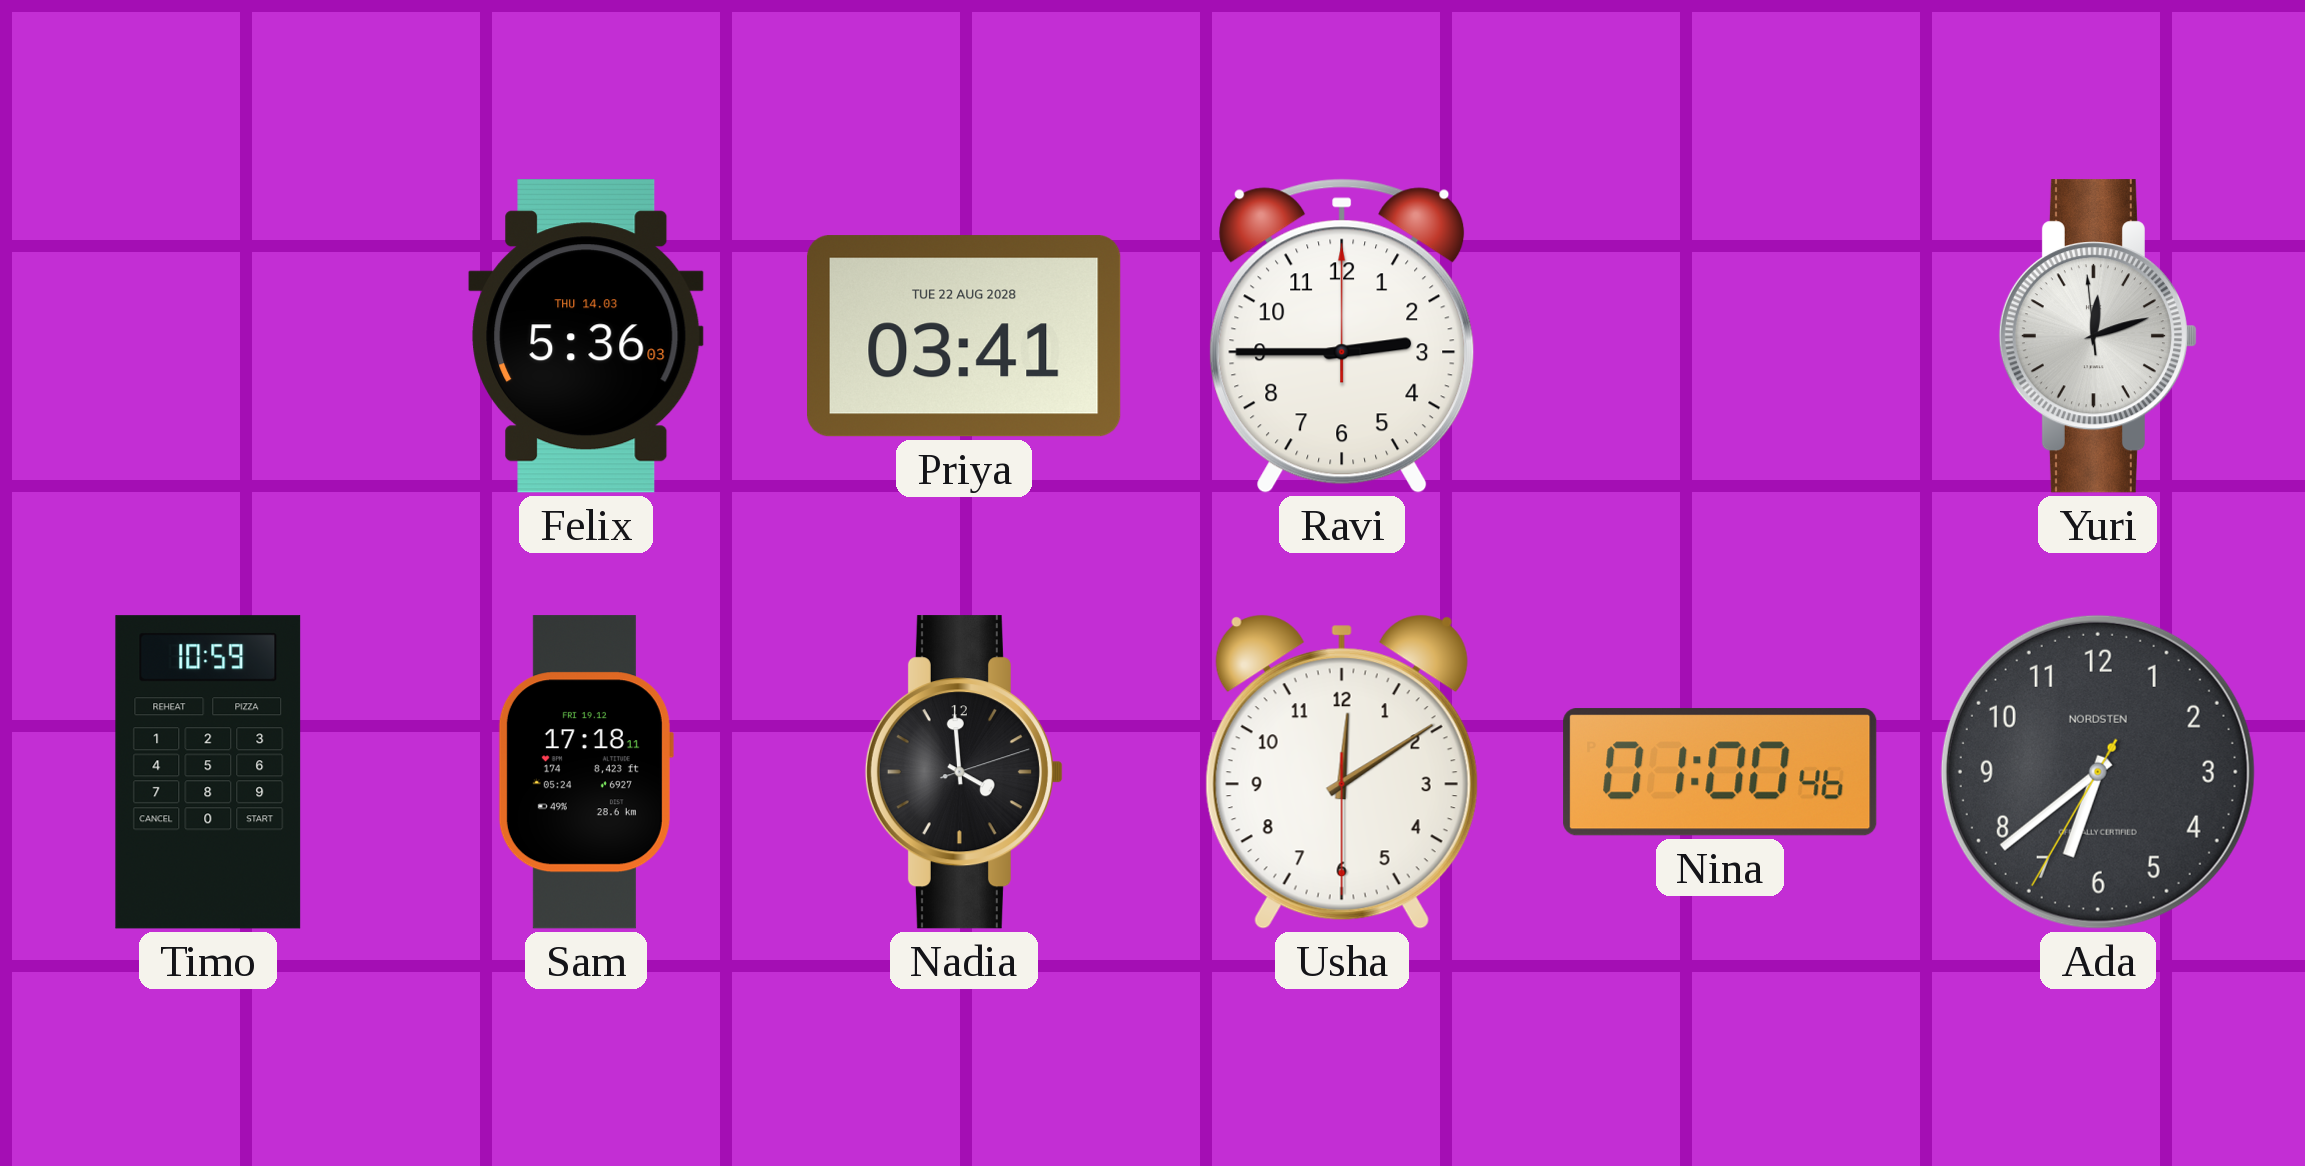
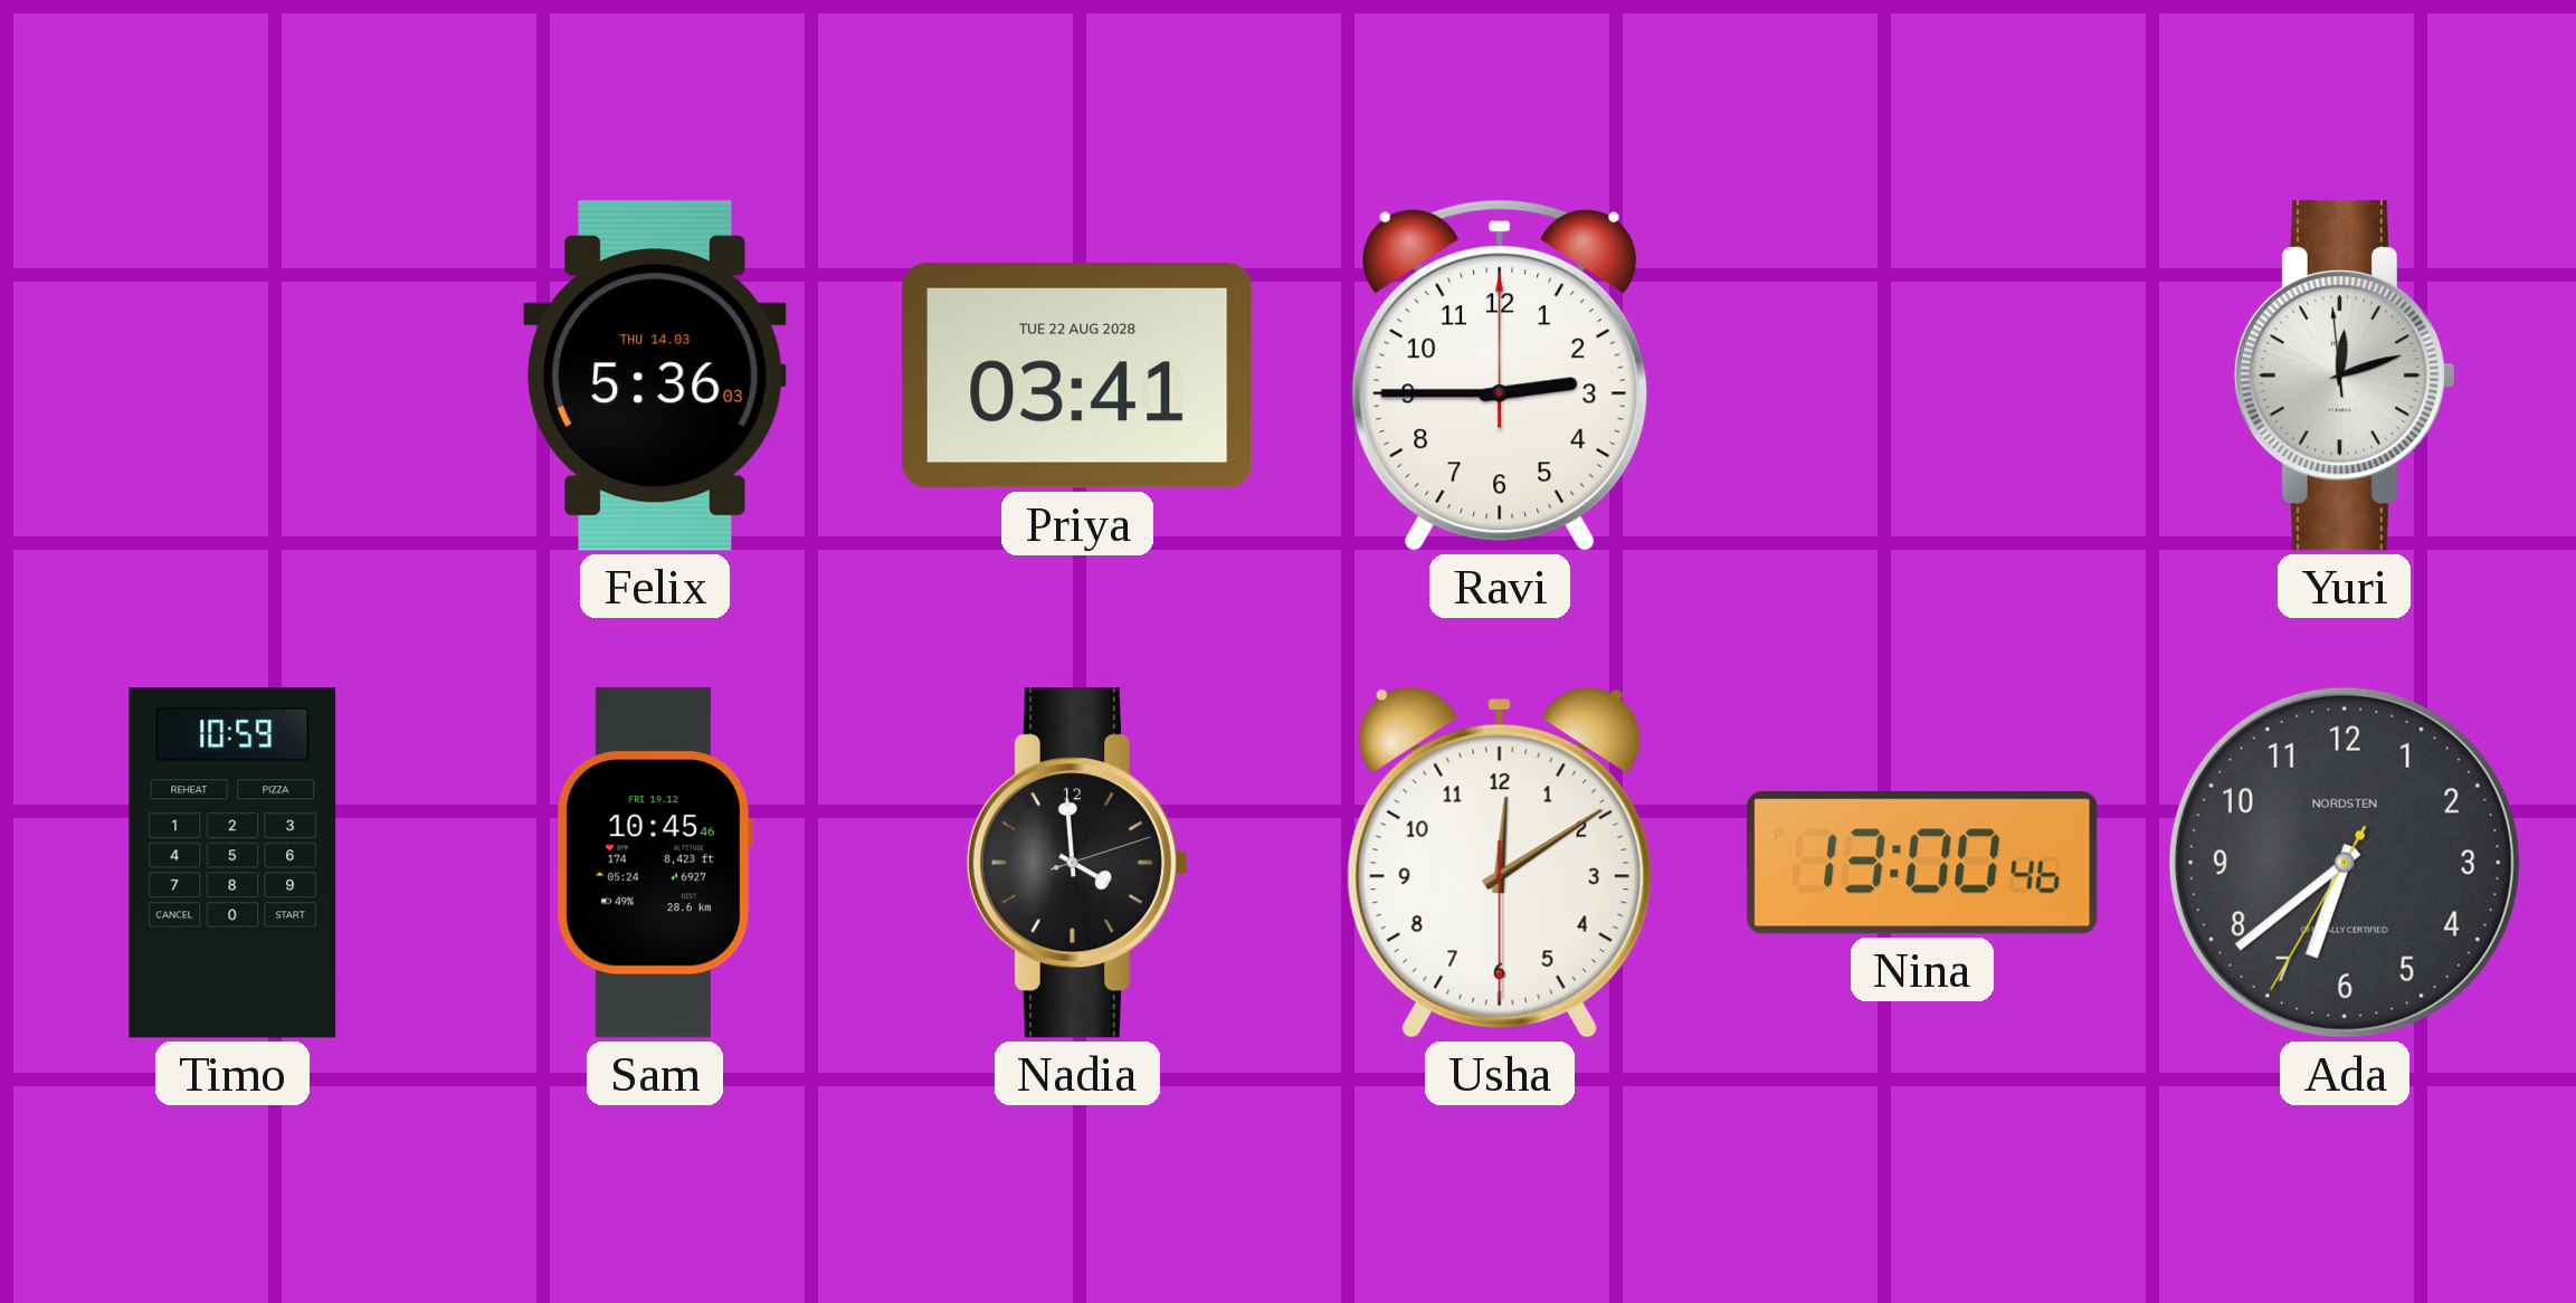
Sam: 17:18 -> 10:45 (654, 863)
Nina: 01:00 -> 13:00 (1922, 863)
